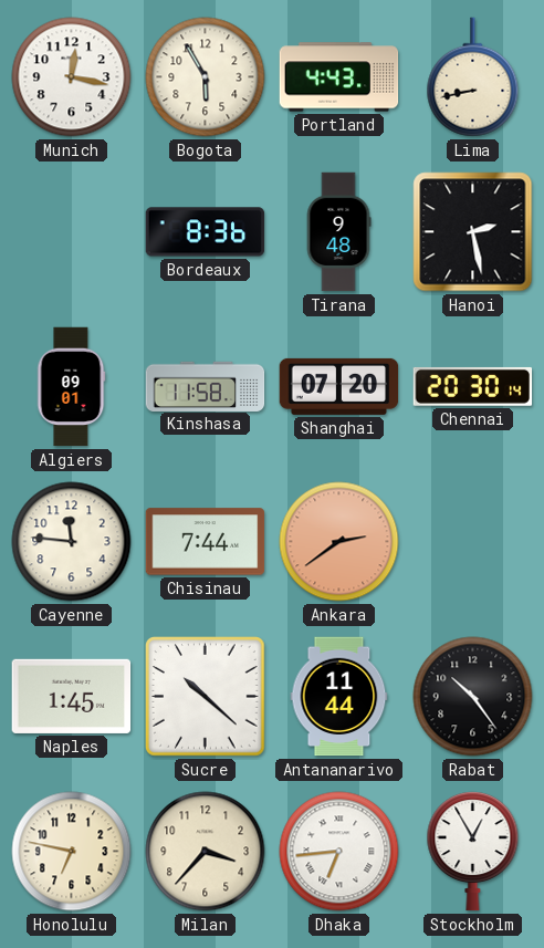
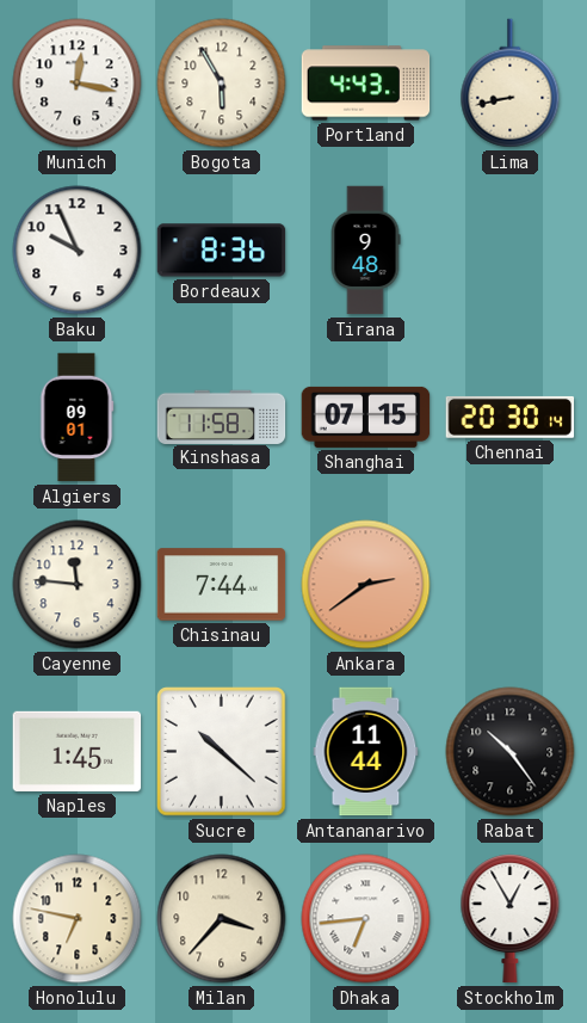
Baku: none -> 9:56 (78, 251)
Hanoi: 2:28 -> none (473, 232)
Shanghai: 07:20 -> 07:15 (366, 417)
